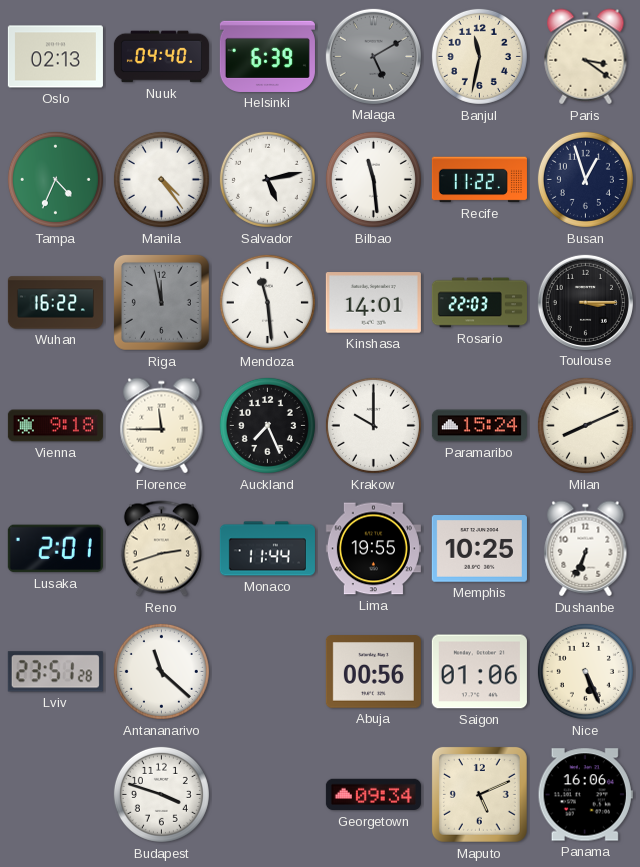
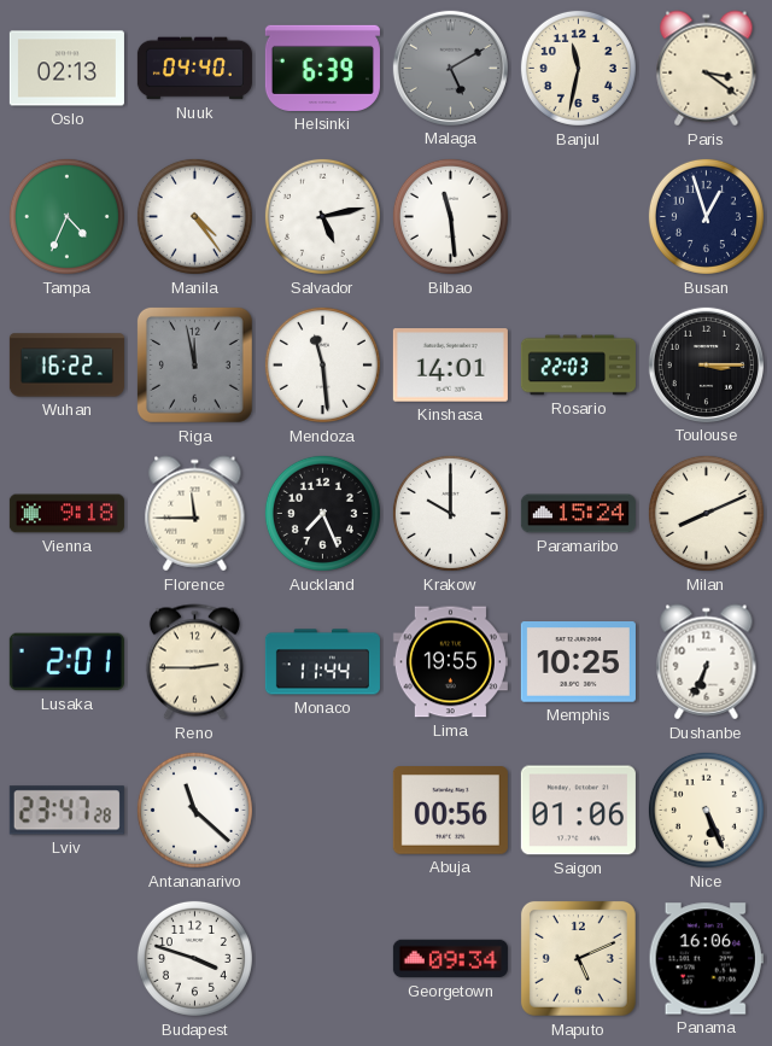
Recife: 11:22 -> none (479, 180)
Reno: 2:42 -> 2:45 (194, 662)
Lviv: 23:51 -> 23:47 (66, 811)
